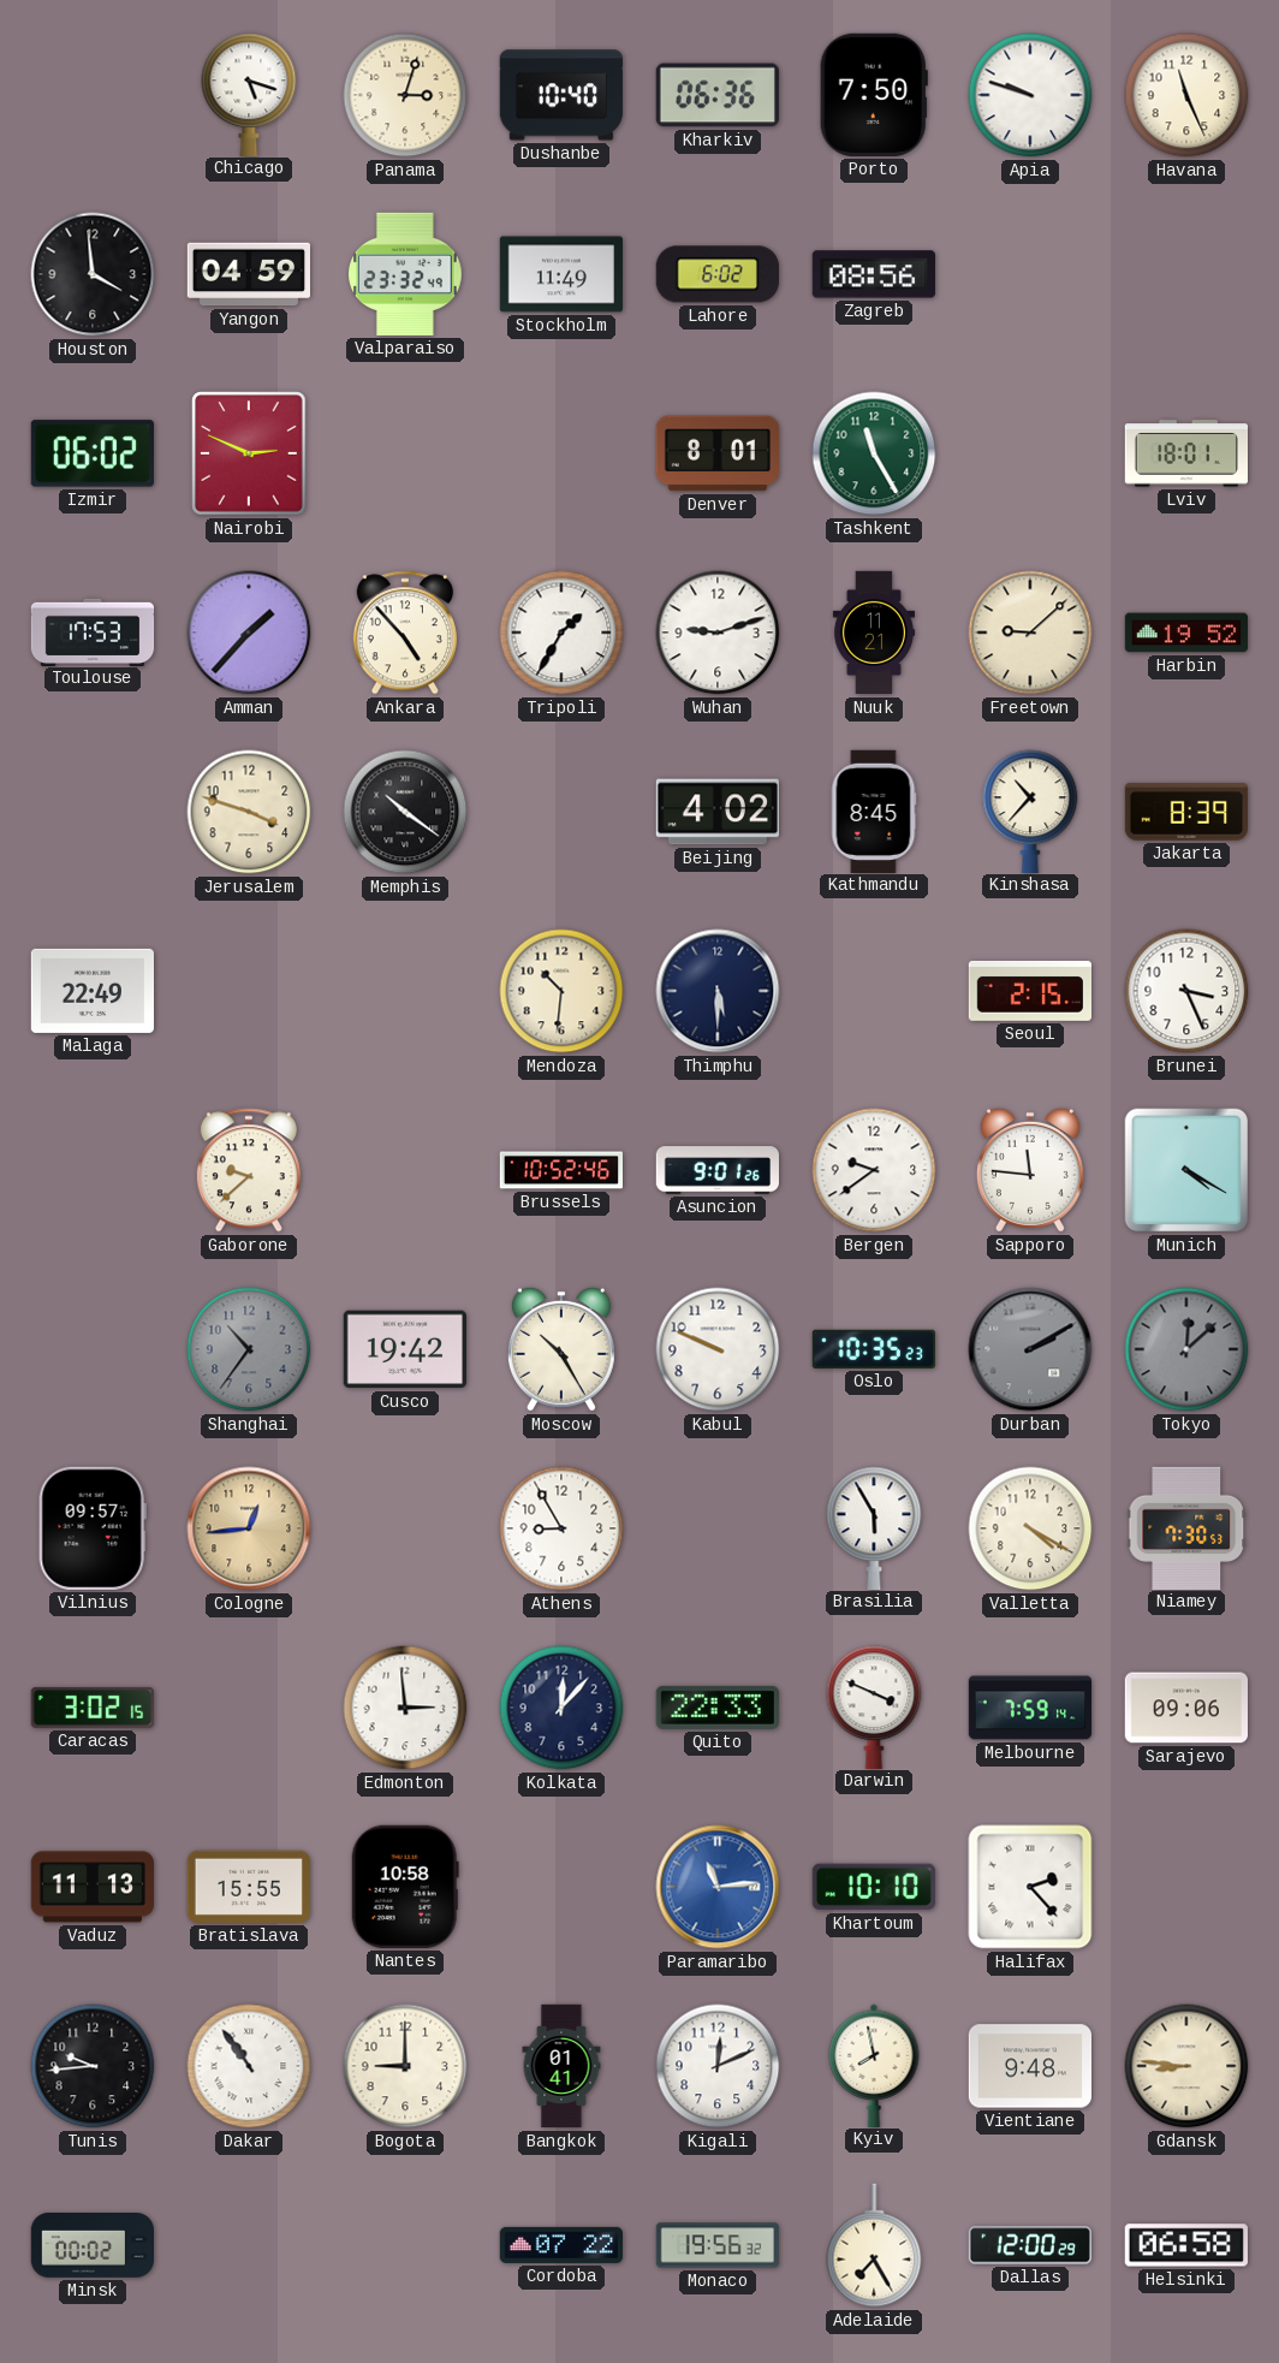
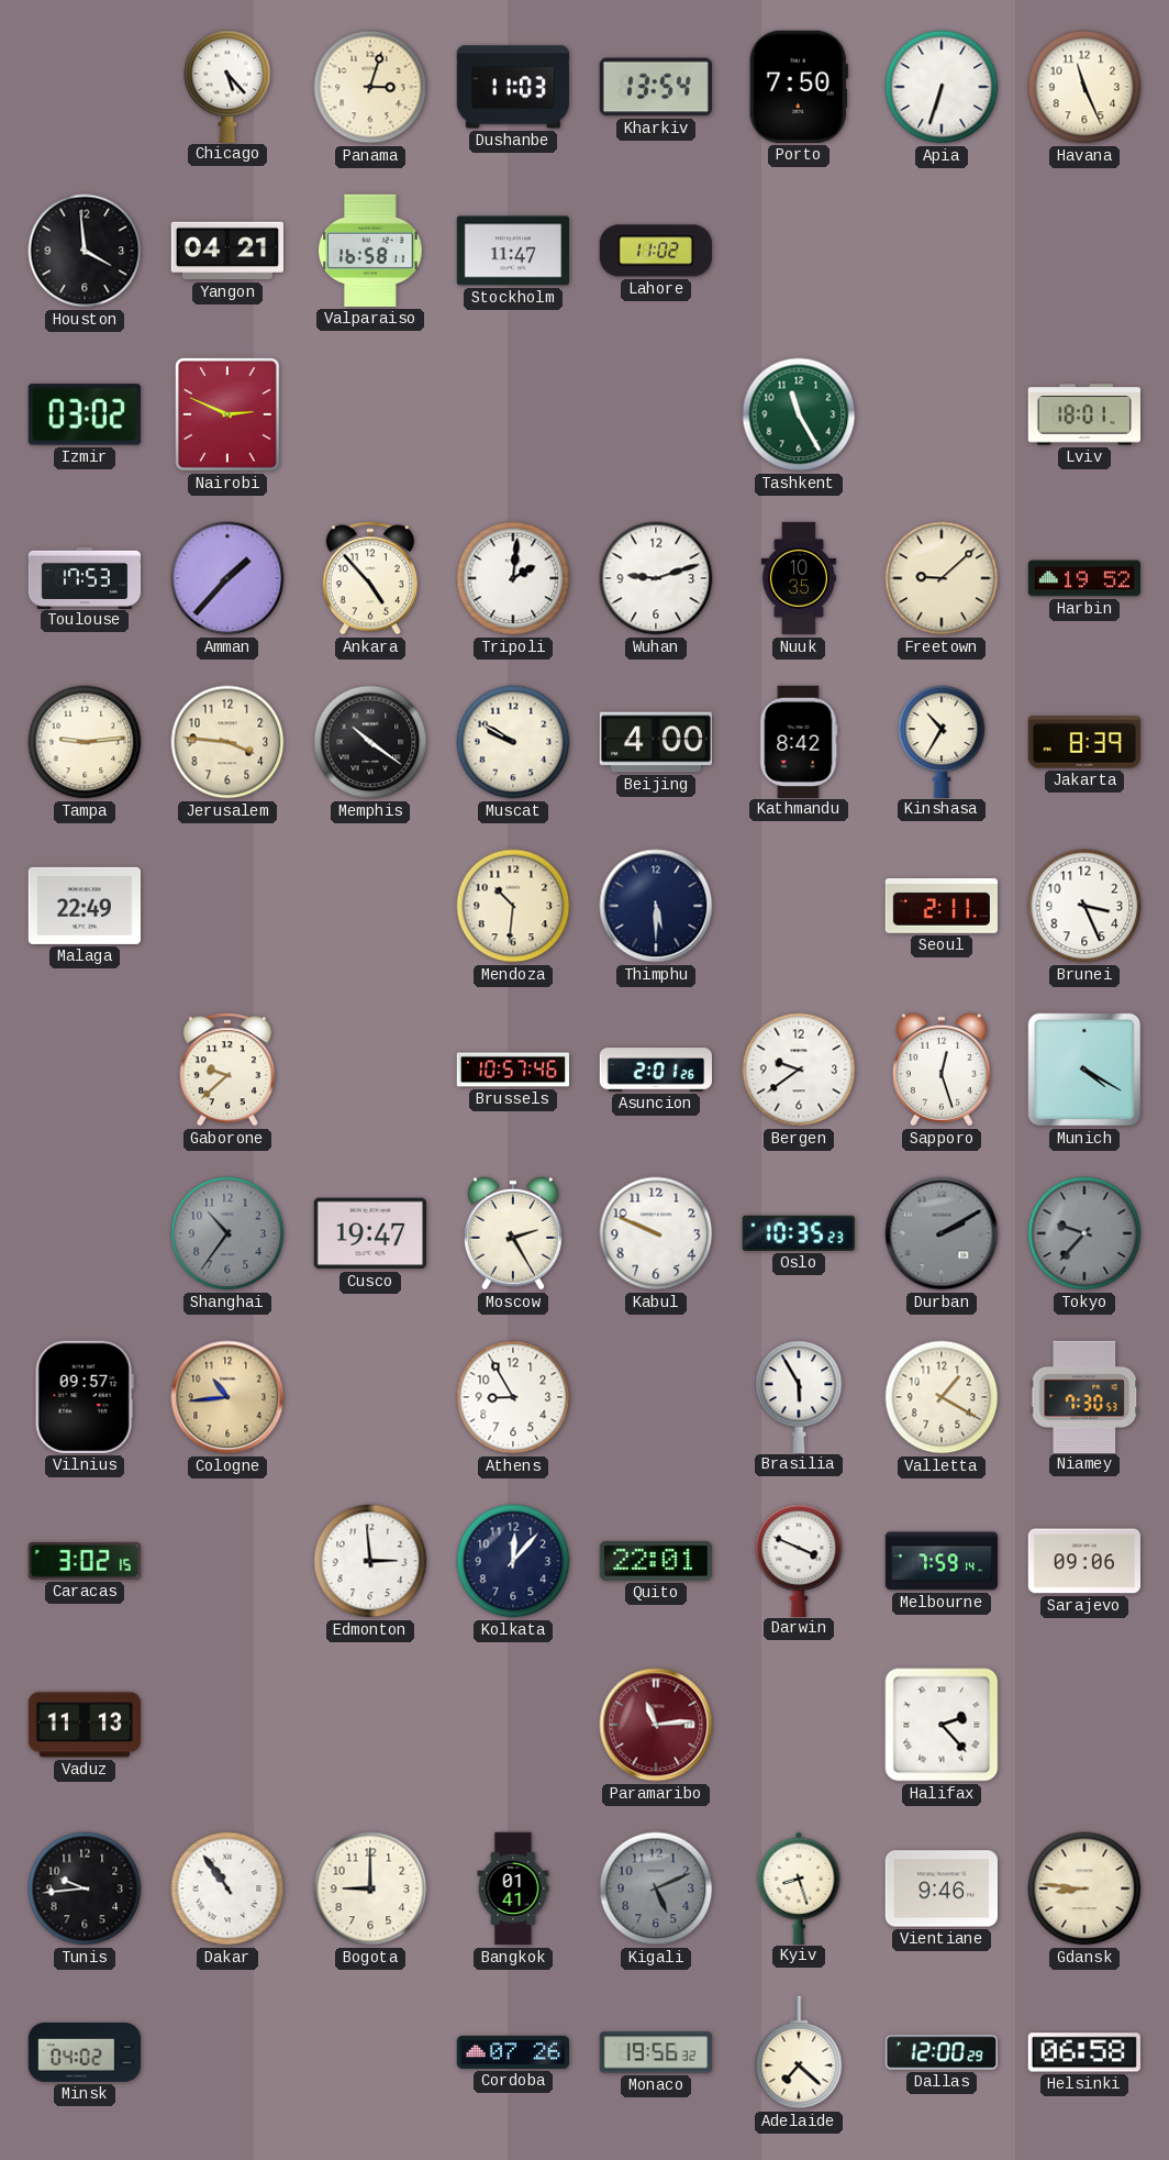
Chicago: 5:18 -> 5:23 (227, 86)
Dushanbe: 10:40 -> 11:03 (513, 87)
Kharkiv: 06:36 -> 13:54 (656, 87)
Apia: 9:48 -> 6:33 (942, 87)
Yangon: 04:59 -> 04:21 (226, 251)
Valparaiso: 23:32 -> 16:58 (370, 251)
Stockholm: 11:49 -> 11:47 (512, 251)
Lahore: 6:02 -> 11:02 (656, 251)
Zagreb: 08:56 -> none (874, 274)
Izmir: 06:02 -> 03:02 (85, 414)
Denver: 8:01 -> none (716, 453)
Tripoli: 1:35 -> 2:01 (513, 578)
Nuuk: 11:21 -> 10:35 (799, 578)
Tampa: none -> 9:14 (85, 742)
Jerusalem: 3:48 -> 3:46 (227, 742)
Muscat: none -> 9:50 (513, 742)
Beijing: 4:02 -> 4:00 (655, 742)
Kathmandu: 8:45 -> 8:42 (799, 741)
Kinshasa: 10:37 -> 10:35 (942, 741)
Seoul: 2:15 -> 2:11 (940, 906)
Brussels: 10:52 -> 10:57 (512, 1070)
Asuncion: 9:01 -> 2:01 (655, 1070)
Sapporo: 11:46 -> 12:27 (942, 1070)
Cusco: 19:42 -> 19:47 (370, 1233)
Moscow: 10:25 -> 2:25 (513, 1233)
Tokyo: 12:08 -> 9:37 (1084, 1233)
Cologne: 12:44 -> 10:44 (227, 1397)
Valletta: 4:20 -> 1:20 (942, 1397)
Quito: 22:33 -> 22:01 (656, 1561)
Bratislava: 15:55 -> none (248, 1887)
Nantes: 10:58 -> none (405, 1887)
Paramaribo dial: blue -> burgundy (656, 1725)
Khartoum: 10:10 -> none (873, 1887)
Kigali: 12:11 -> 5:11 (656, 1888)
Kigali dial: white -> grey (656, 1888)
Kyiv: 7:58 -> 8:27 (799, 1887)
Vientiane: 9:48 -> 9:46 (940, 1888)
Minsk: 00:02 -> 04:02 (83, 2053)
Cordoba: 07:22 -> 07:26 (512, 2052)
Adelaide: 7:25 -> 7:22 (799, 2052)
